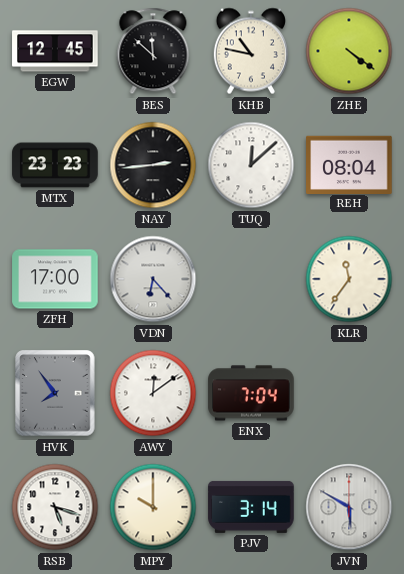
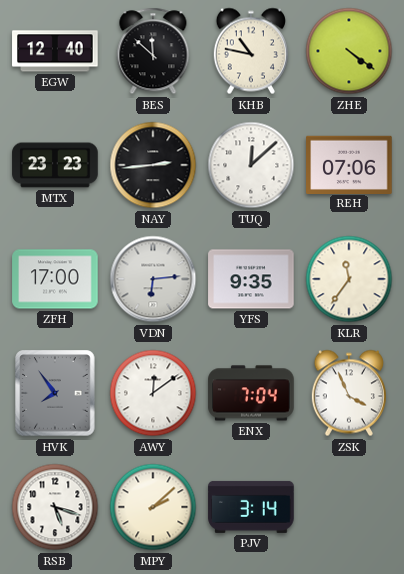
EGW: 12:45 -> 12:40 (55, 51)
REH: 08:04 -> 07:06 (349, 164)
VDN: 6:23 -> 6:14 (153, 279)
YFS: none -> 9:35 (251, 279)
ZSK: none -> 3:56 (349, 393)
MPY: 10:00 -> 2:08 (153, 507)
JVN: 5:50 -> none (349, 507)
